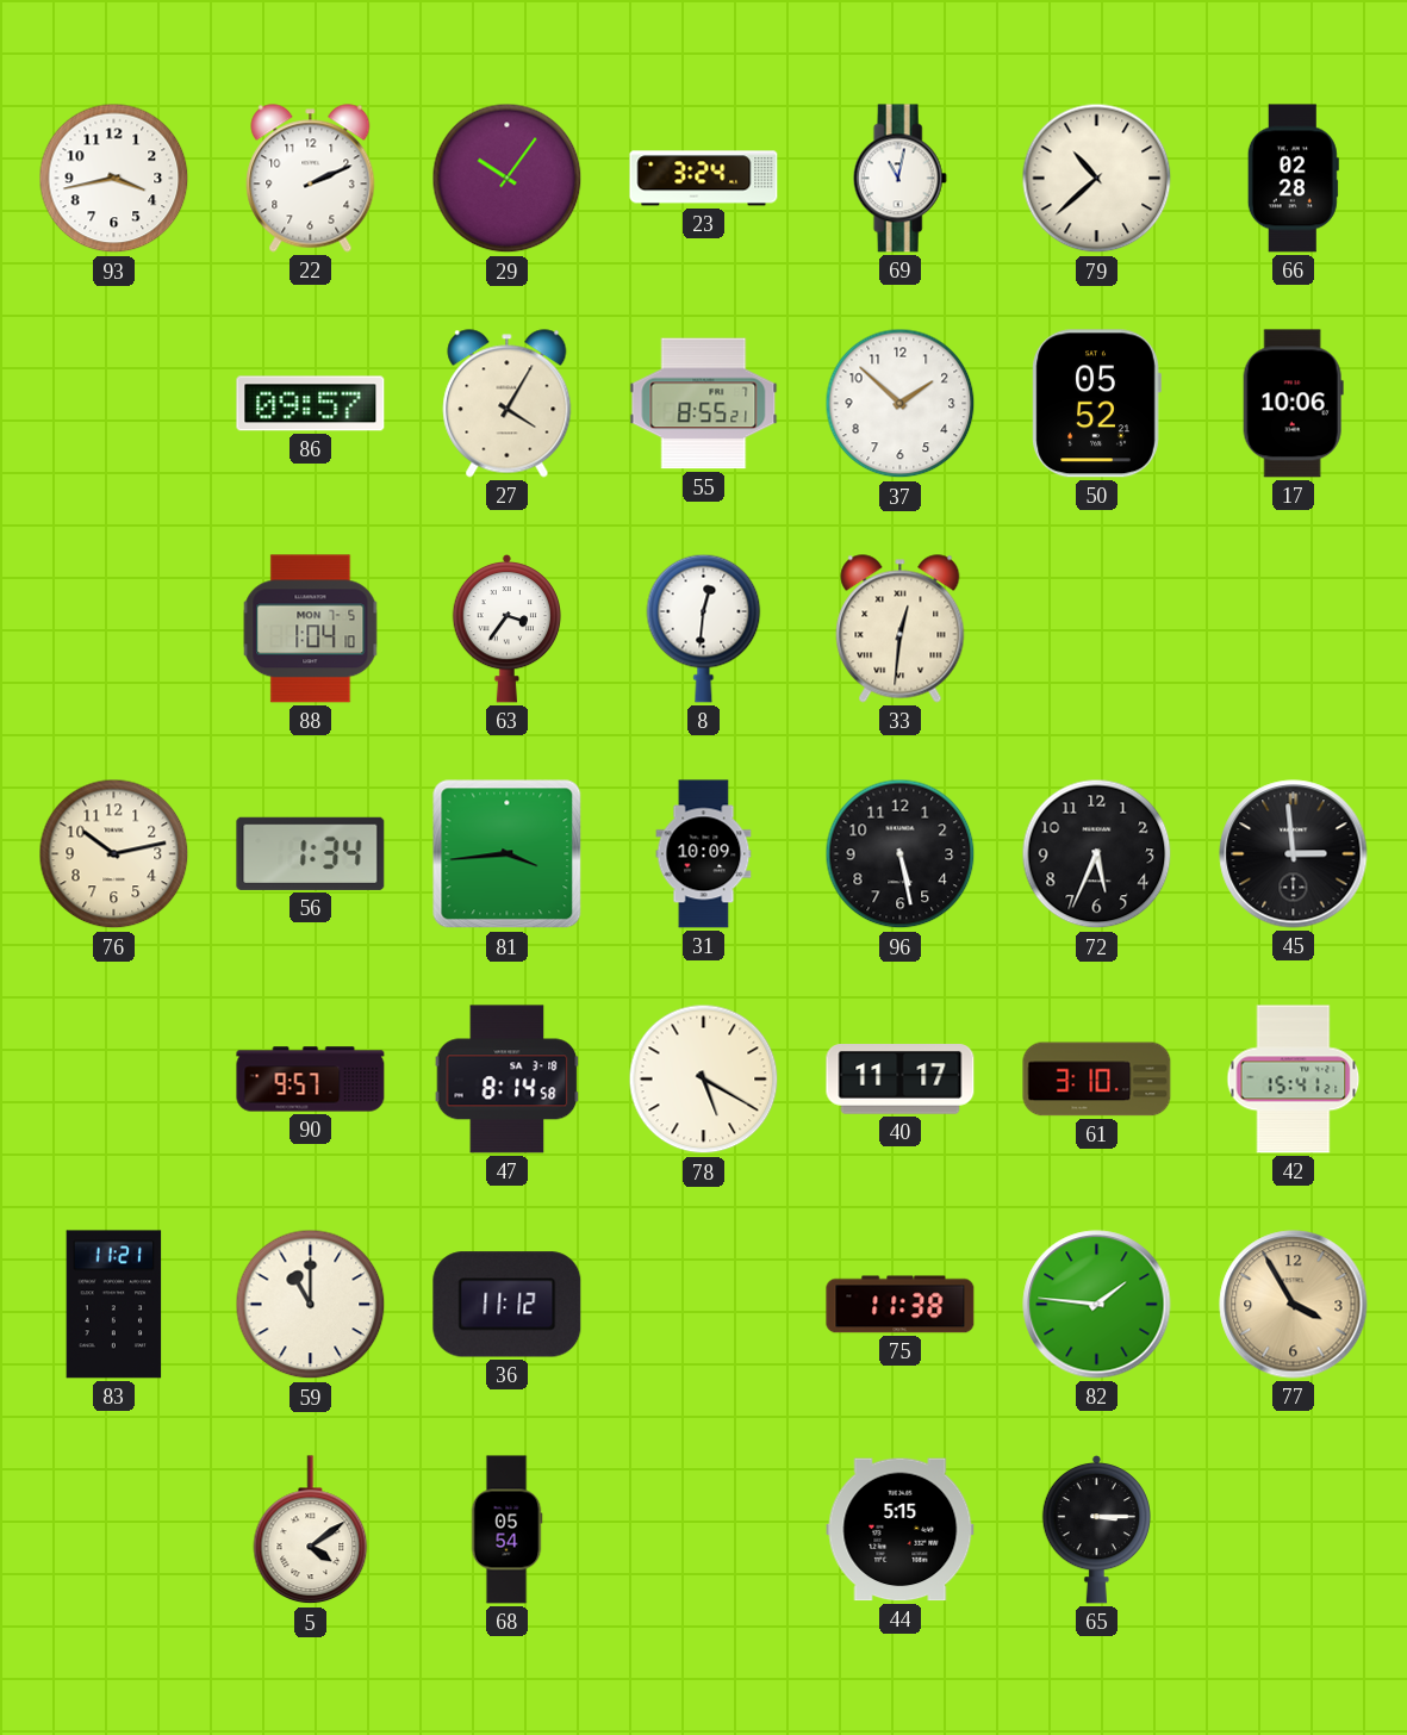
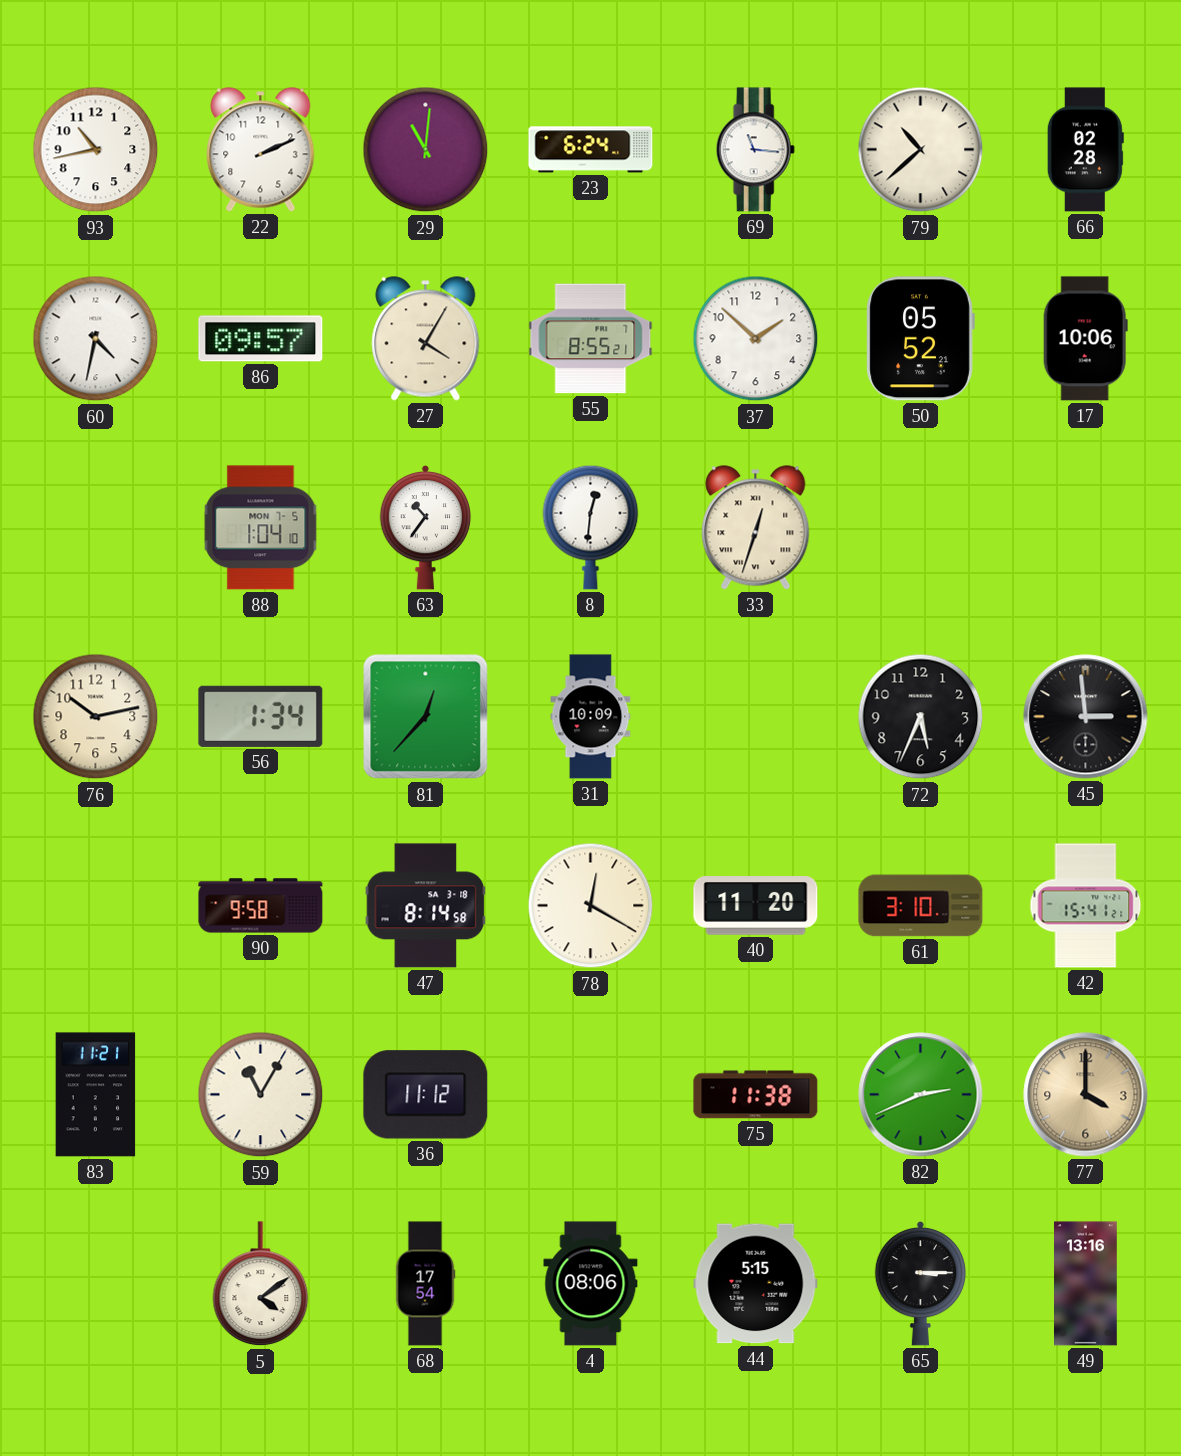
93: 3:43 -> 10:43 (96, 150)
29: 10:06 -> 11:01 (426, 150)
23: 3:24 -> 6:24 (591, 150)
69: 11:02 -> 11:16 (755, 150)
60: none -> 4:32 (96, 339)
63: 3:36 -> 10:36 (426, 527)
33: 12:31 -> 12:33 (756, 528)
81: 3:44 -> 12:37 (426, 717)
96: 5:28 -> none (901, 854)
90: 9:57 -> 9:58 (261, 906)
78: 5:20 -> 12:20 (591, 906)
40: 11:17 -> 11:20 (756, 906)
59: 11:00 -> 11:05 (261, 1095)
82: 1:46 -> 2:41 (921, 1095)
77: 3:55 -> 4:00 (1086, 1095)
68: 05:54 -> 17:54 (425, 1284)
4: none -> 08:06 (591, 1284)
49: none -> 13:16 (1086, 1284)
